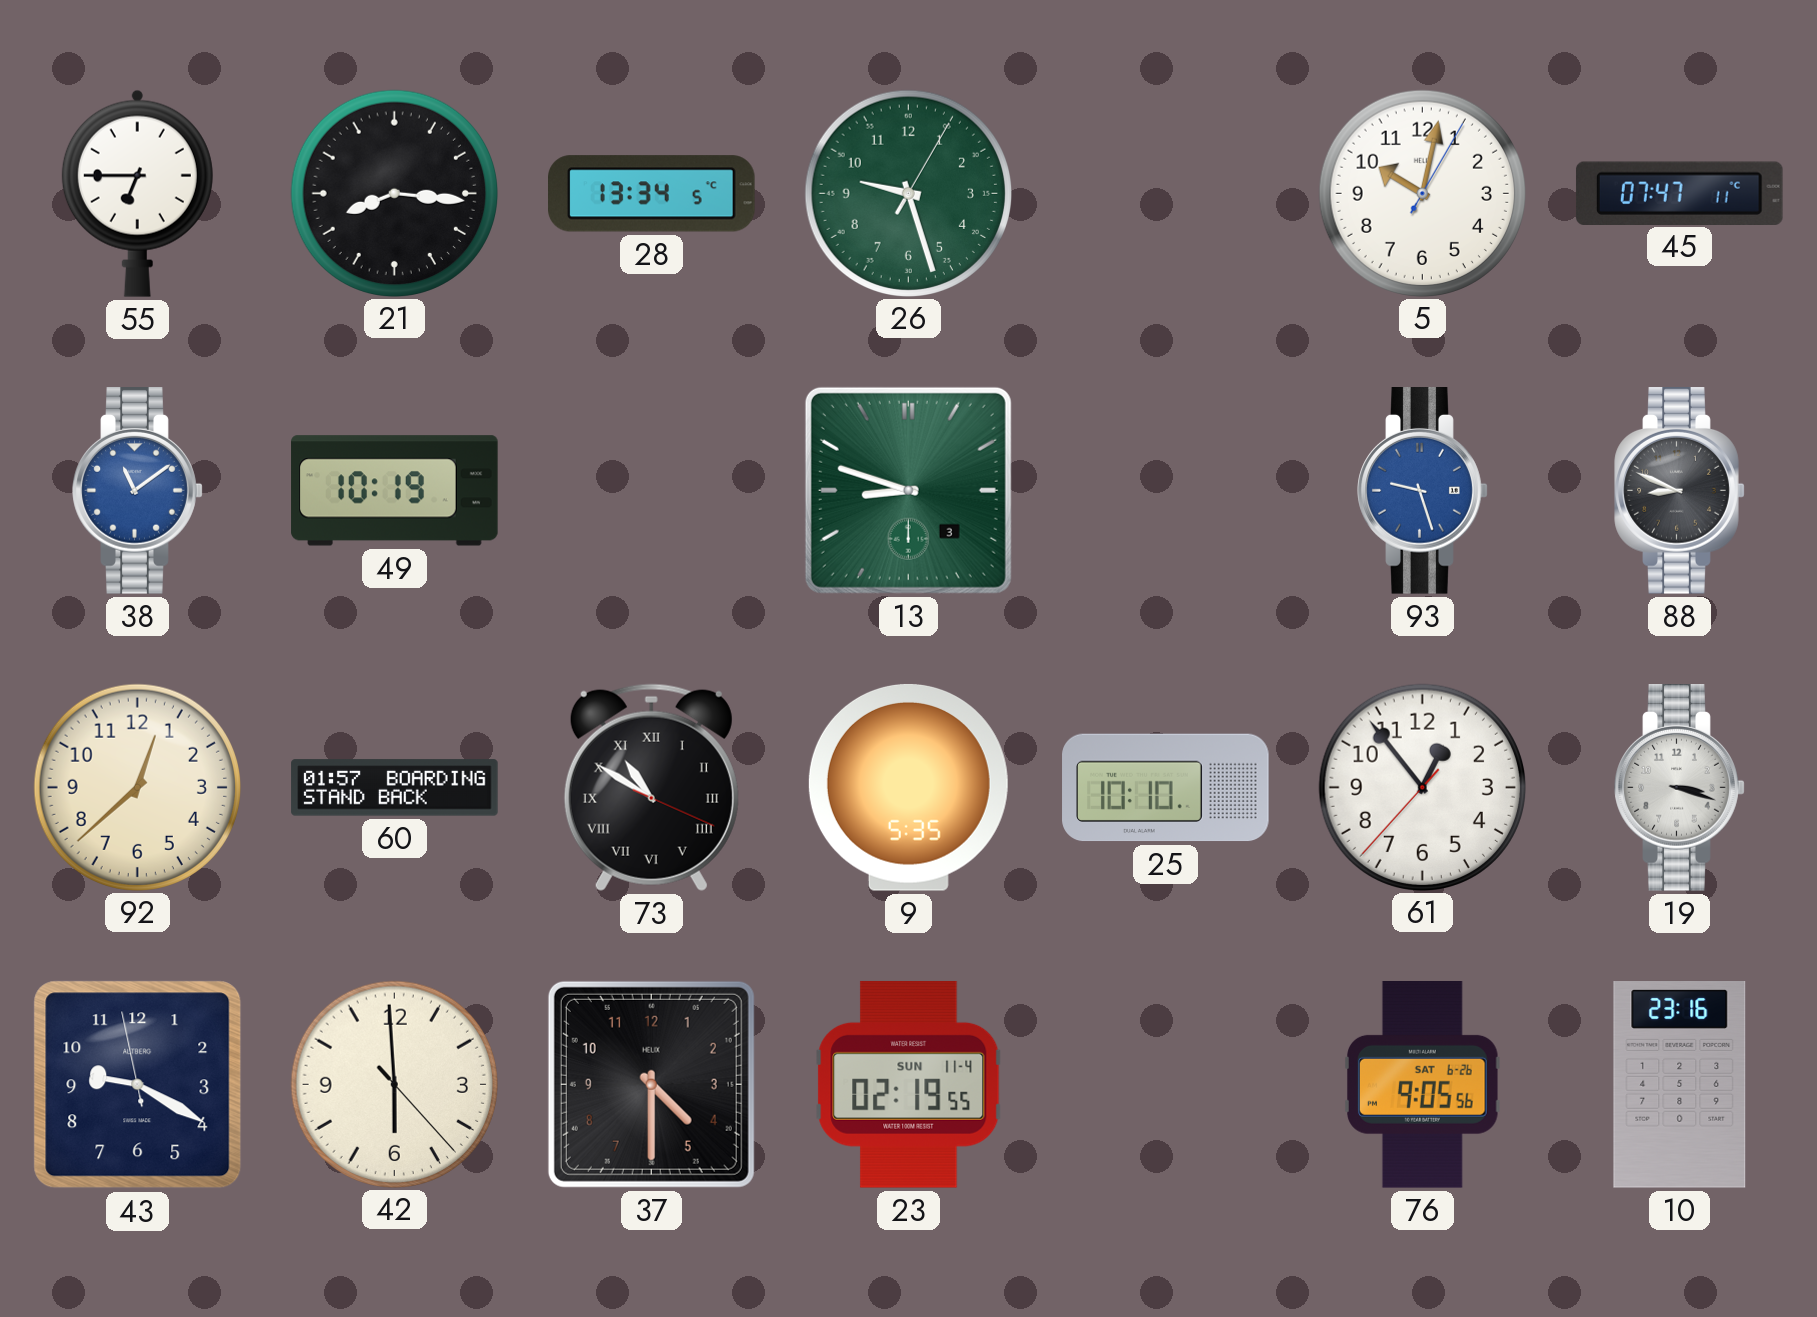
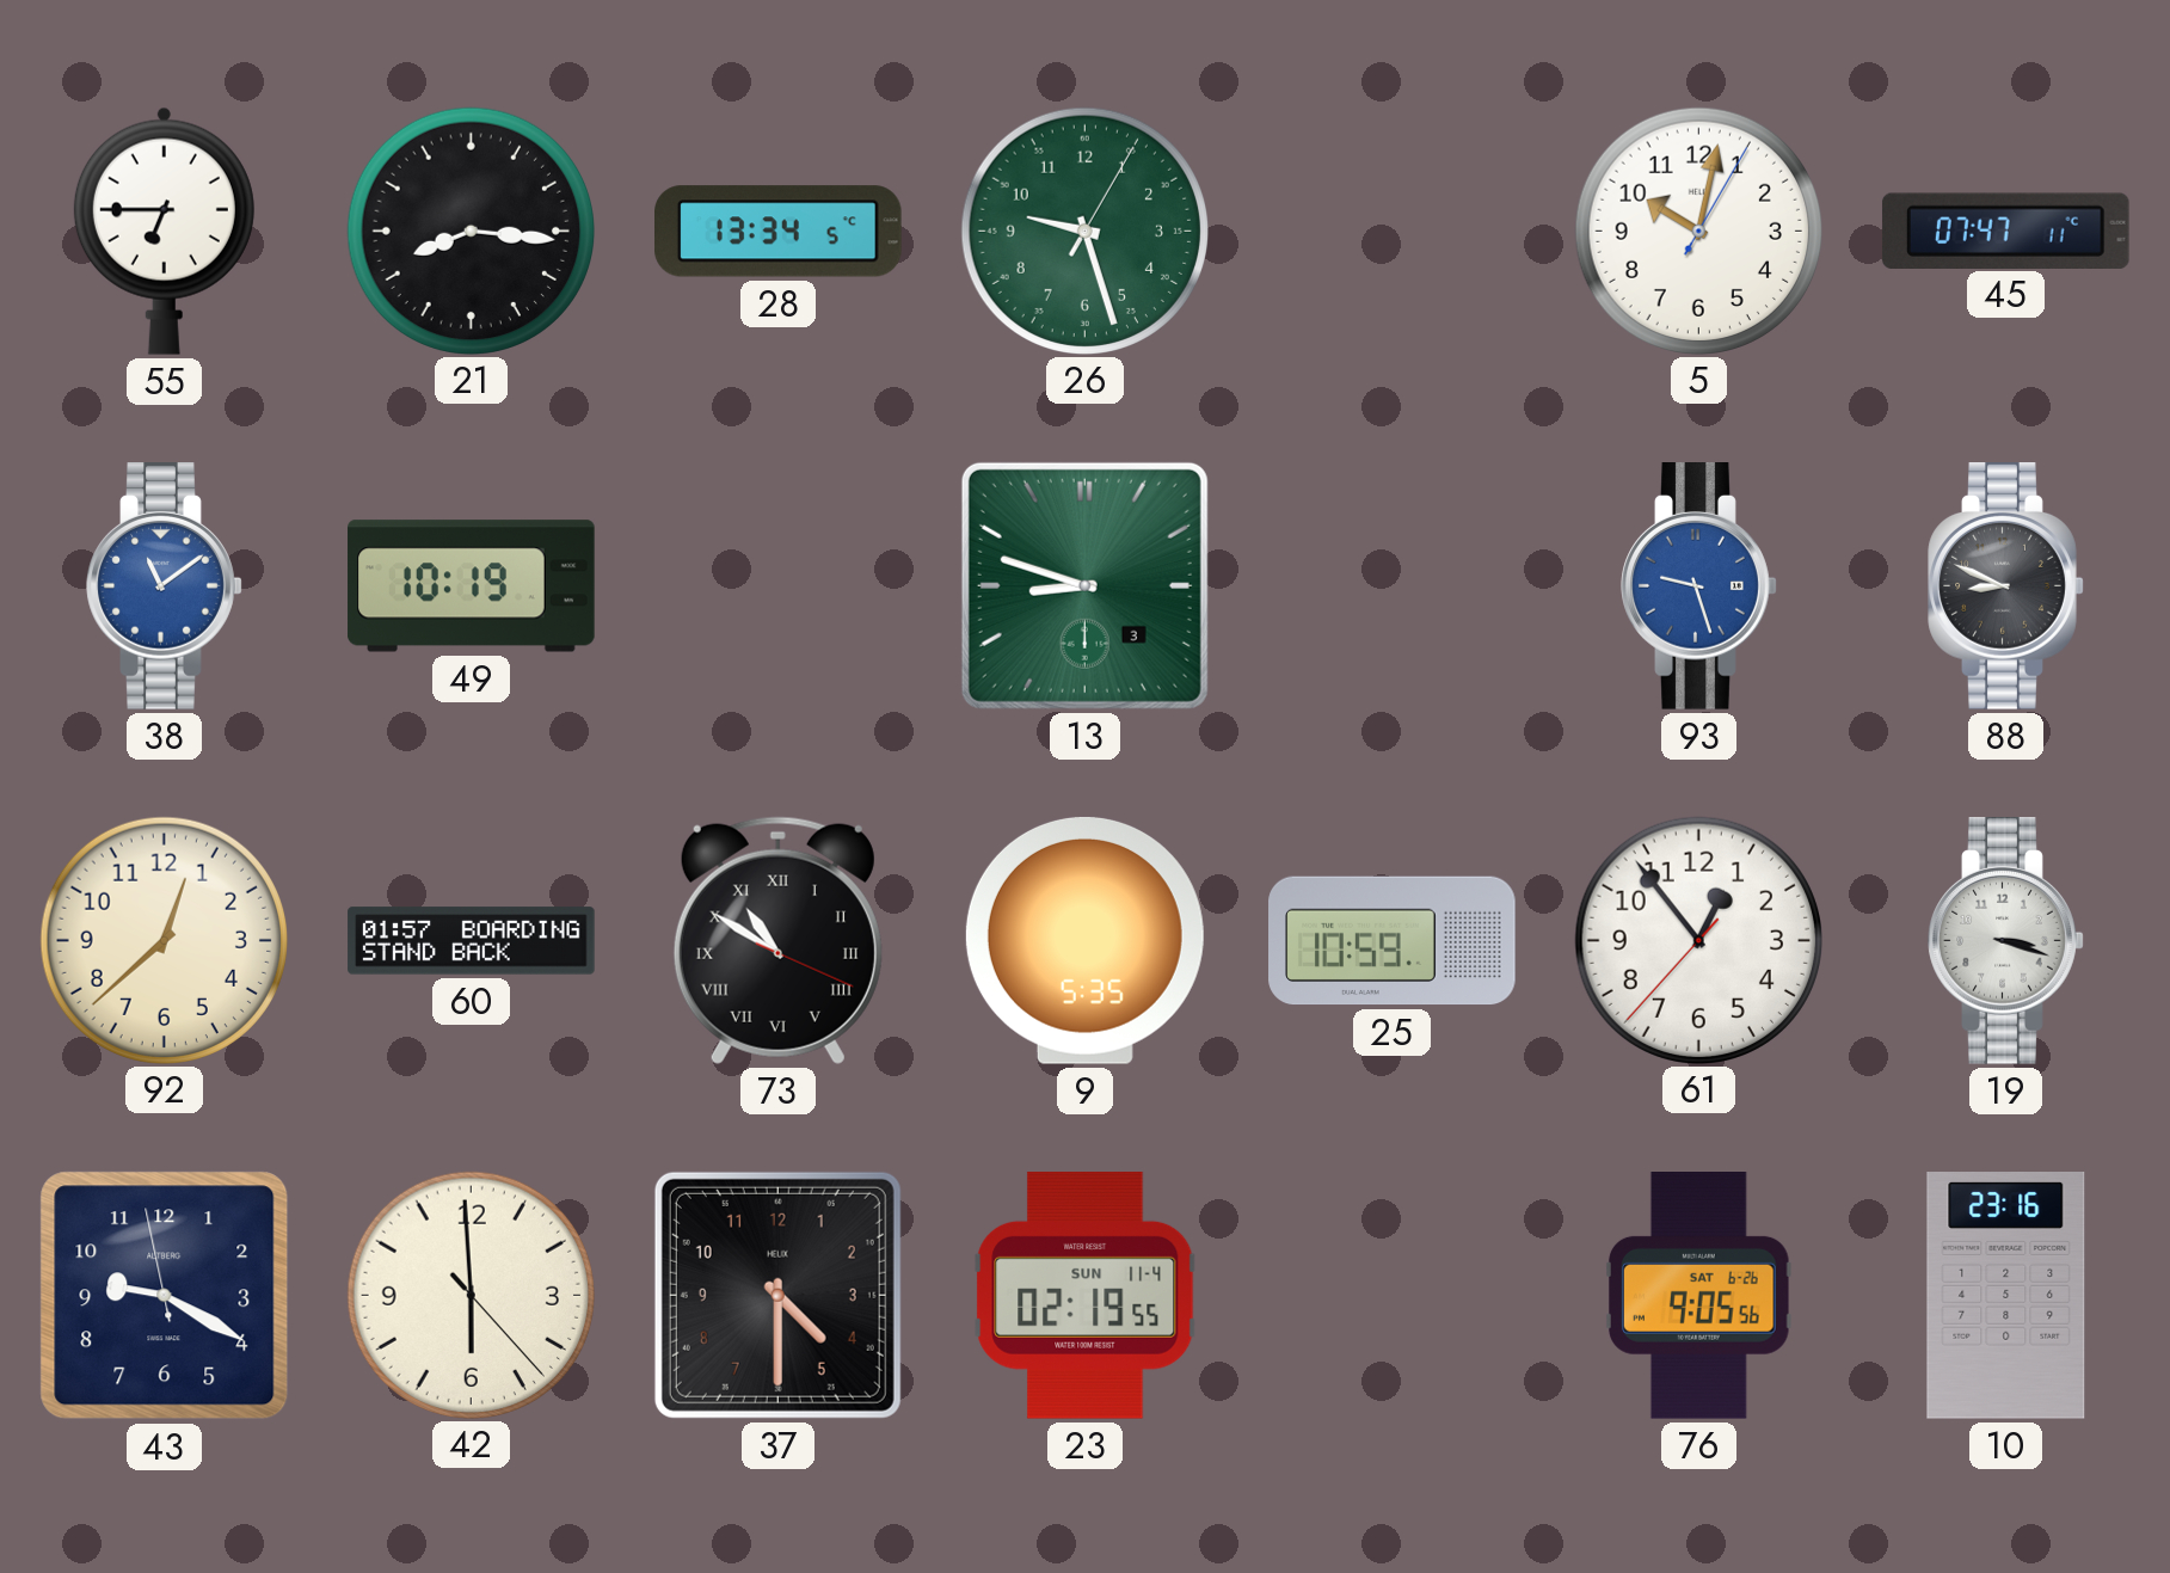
25: 10:10 -> 10:59 (1393, 941)
